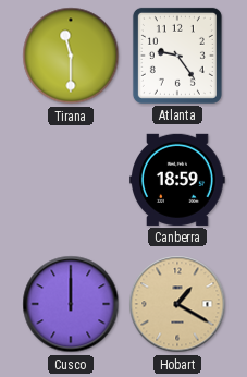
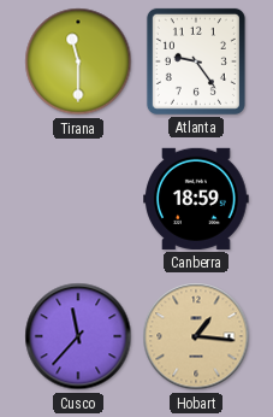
Cusco: 12:00 -> 11:37 (78, 336)
Hobart: 1:20 -> 1:16 (196, 336)
